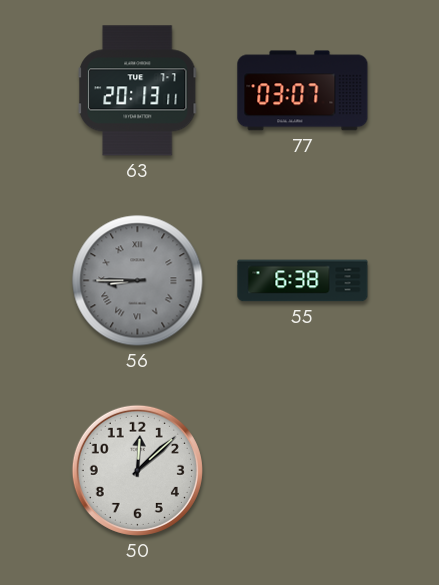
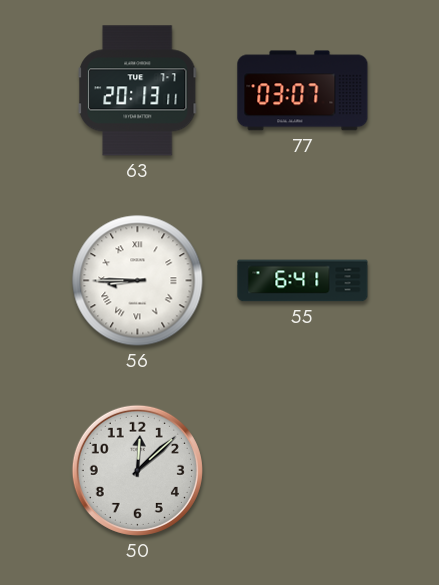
56 dial: grey -> white (138, 281)
55: 6:38 -> 6:41 (303, 281)
